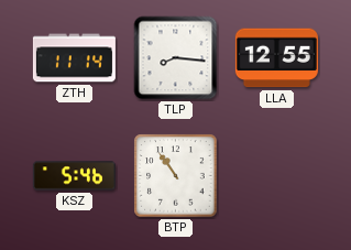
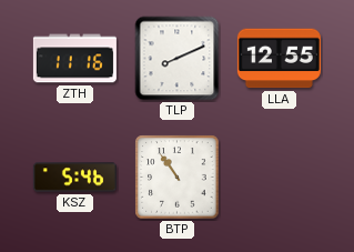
ZTH: 11:14 -> 11:16 (74, 59)
TLP: 8:16 -> 8:11 (178, 59)
